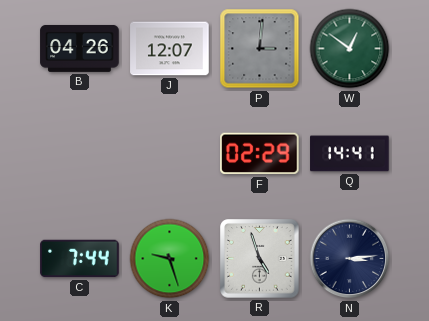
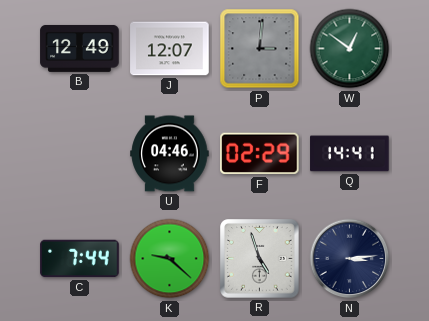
B: 04:26 -> 12:49 (80, 48)
U: none -> 04:46 (170, 154)
K: 9:27 -> 9:22 (170, 259)
